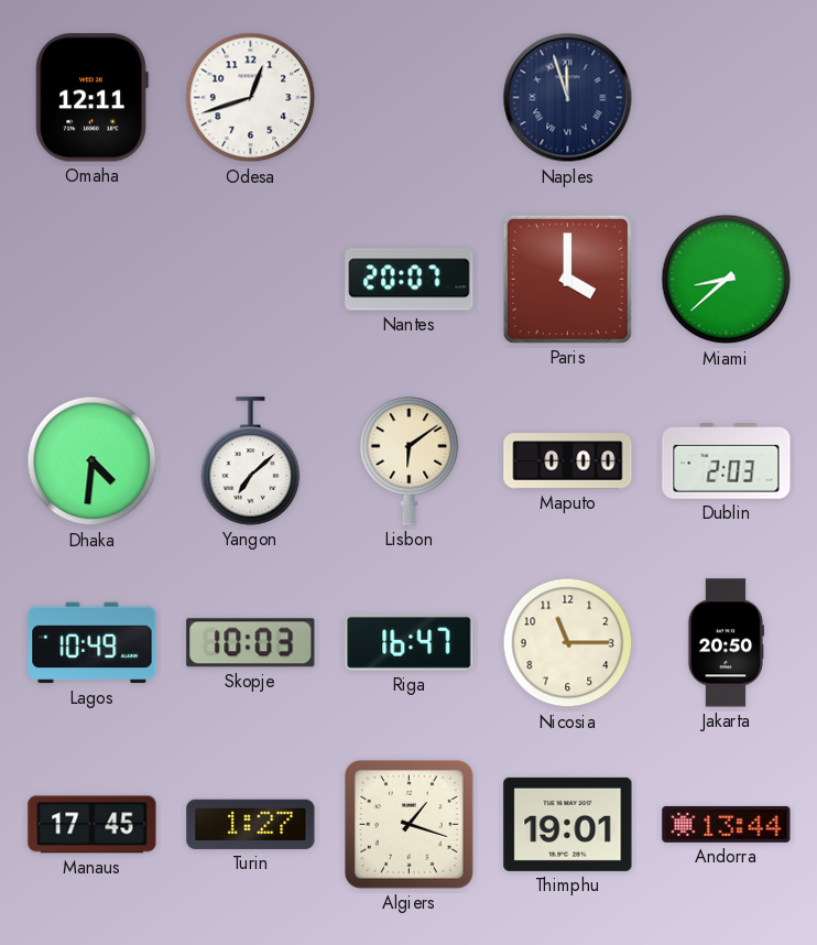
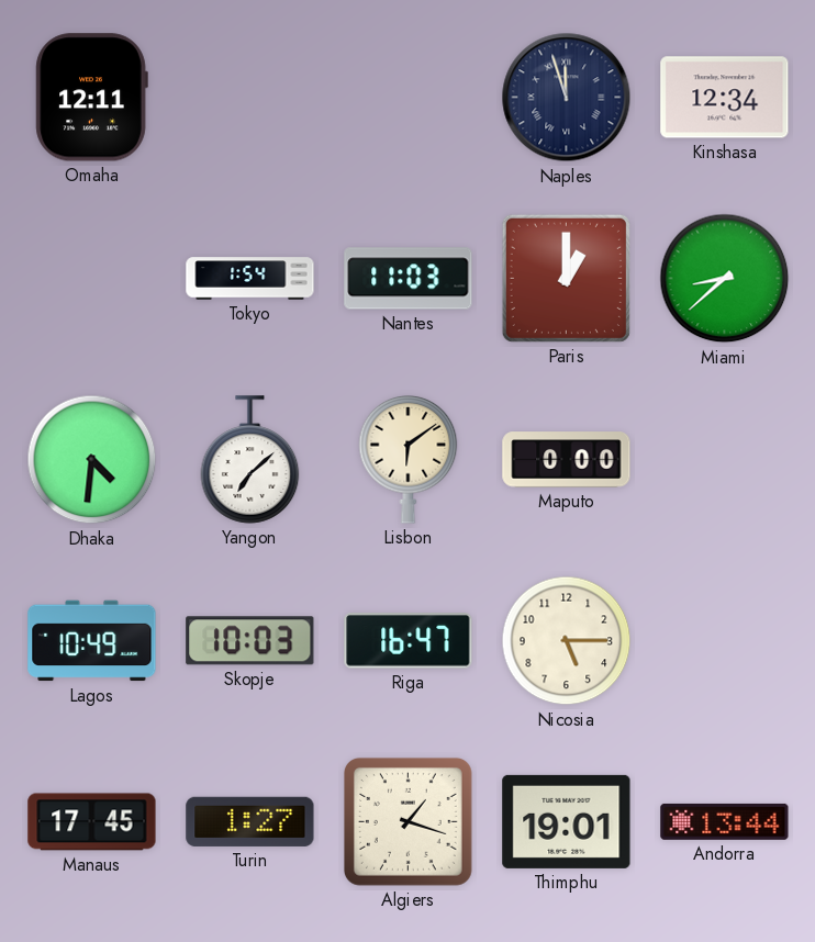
Odesa: 12:42 -> none (251, 98)
Kinshasa: none -> 12:34 (725, 98)
Tokyo: none -> 1:54 (250, 279)
Nantes: 20:07 -> 11:03 (409, 279)
Paris: 4:00 -> 1:00 (566, 278)
Dublin: 2:03 -> none (727, 461)
Nicosia: 11:15 -> 5:15 (567, 641)
Jakarta: 20:50 -> none (726, 643)
